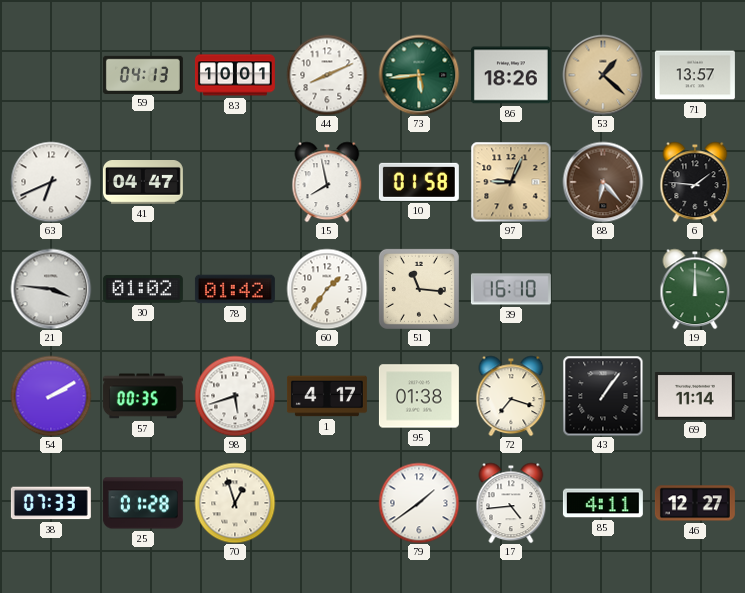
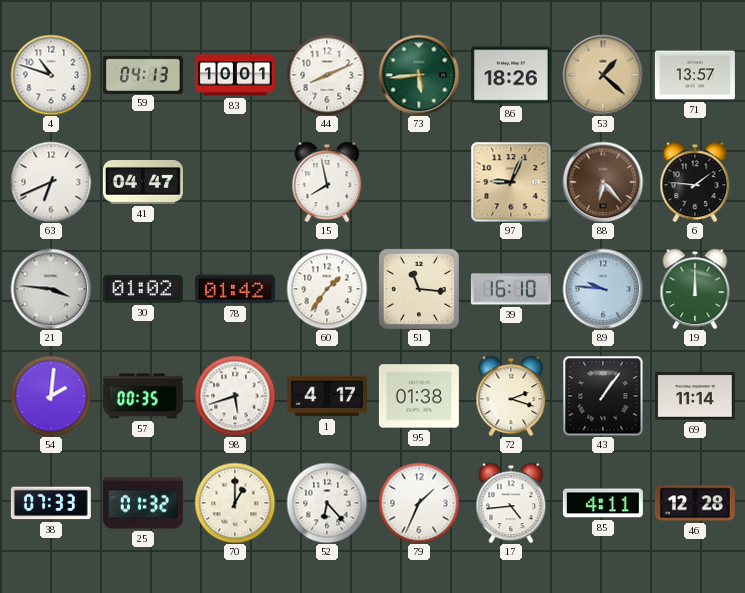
4: none -> 10:48 (51, 75)
10: 01:58 -> none (419, 182)
89: none -> 9:46 (603, 289)
54: 2:10 -> 2:01 (51, 396)
72: 7:18 -> 2:18 (511, 396)
25: 01:28 -> 01:32 (143, 503)
70: 12:57 -> 1:00 (235, 503)
52: none -> 6:23 (327, 503)
79: 1:39 -> 1:34 (419, 503)
46: 12:27 -> 12:28 (695, 503)
